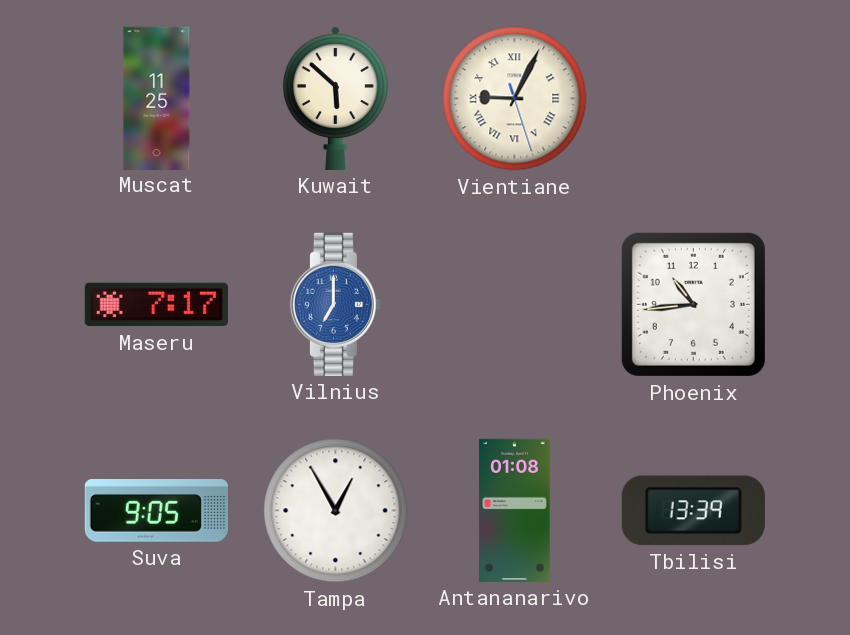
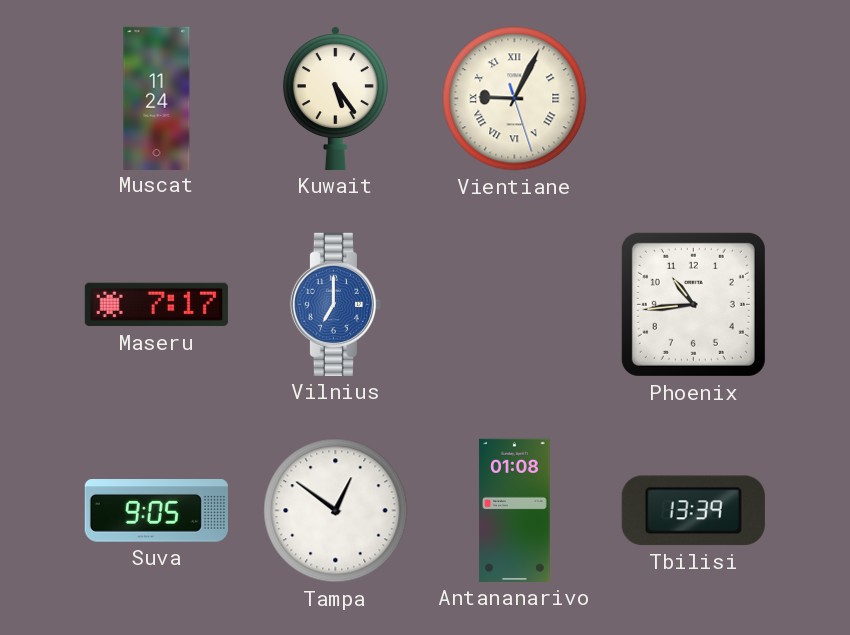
Muscat: 11:25 -> 11:24 (157, 98)
Kuwait: 5:52 -> 5:24 (335, 98)
Tampa: 12:55 -> 12:51 (336, 511)
